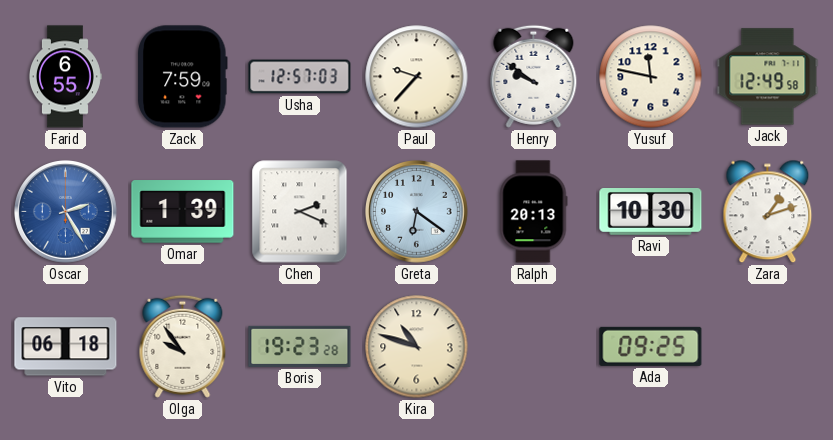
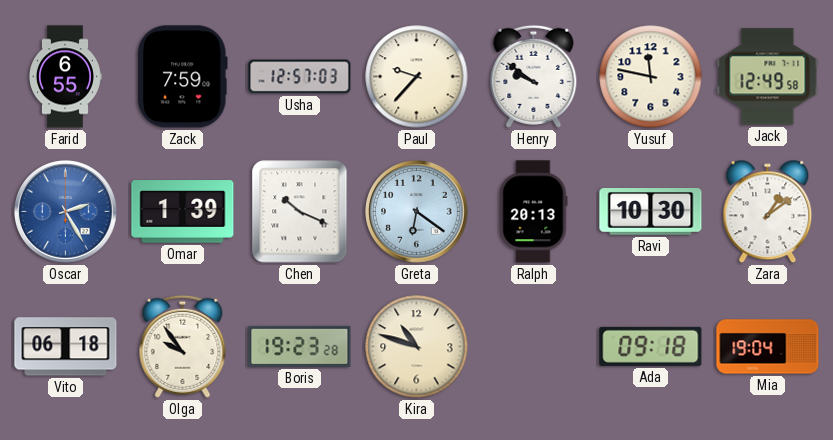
Chen: 2:19 -> 10:19 (300, 212)
Zara: 1:12 -> 1:09 (768, 212)
Ada: 09:25 -> 09:18 (651, 346)
Mia: none -> 19:04 (768, 347)
